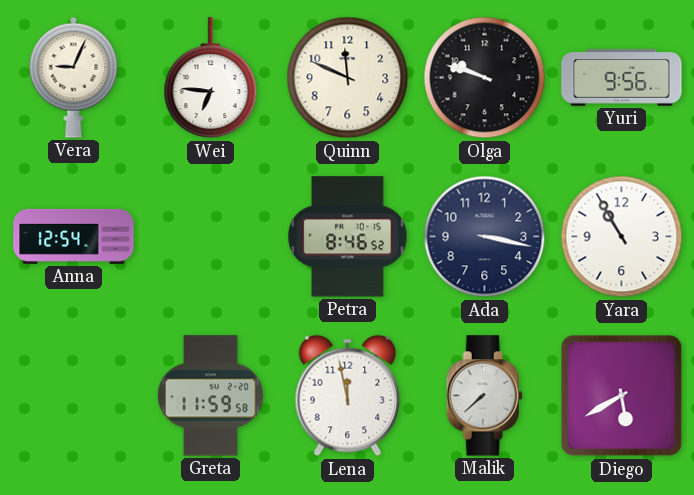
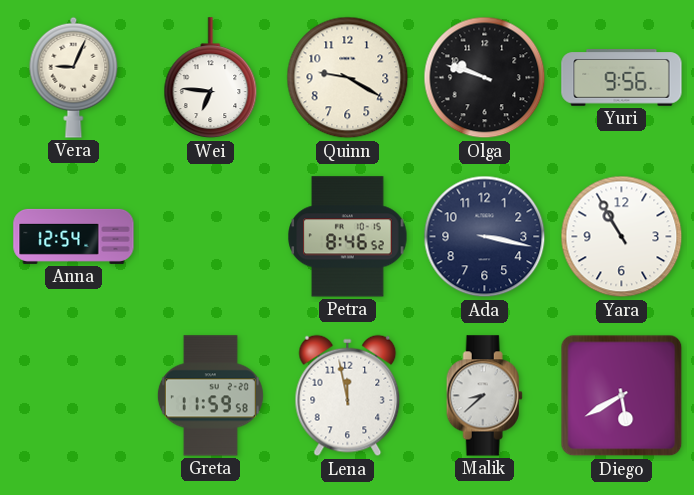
Quinn: 11:49 -> 9:20 (348, 78)
Malik: 7:38 -> 8:38 (484, 396)
